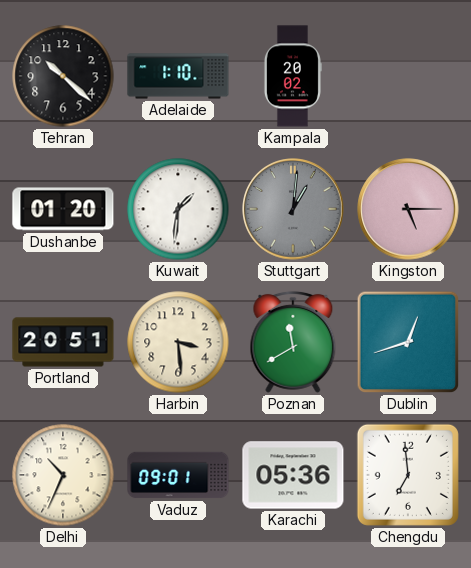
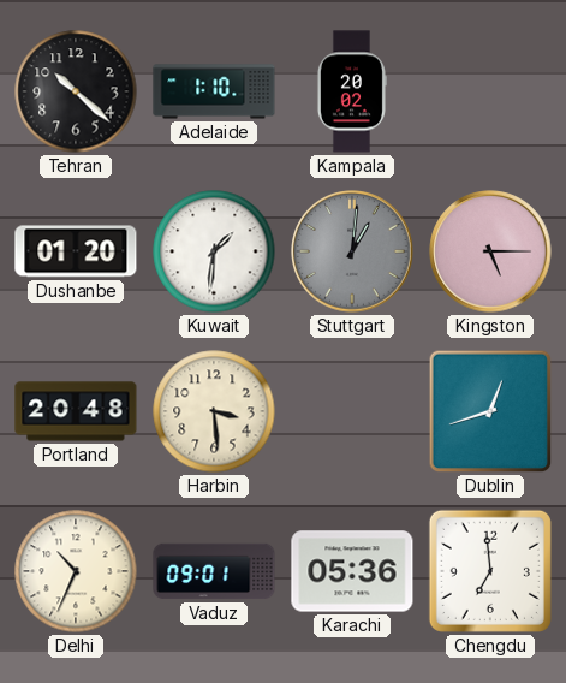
Portland: 20:51 -> 20:48 (76, 411)
Poznan: 11:40 -> none (293, 342)
